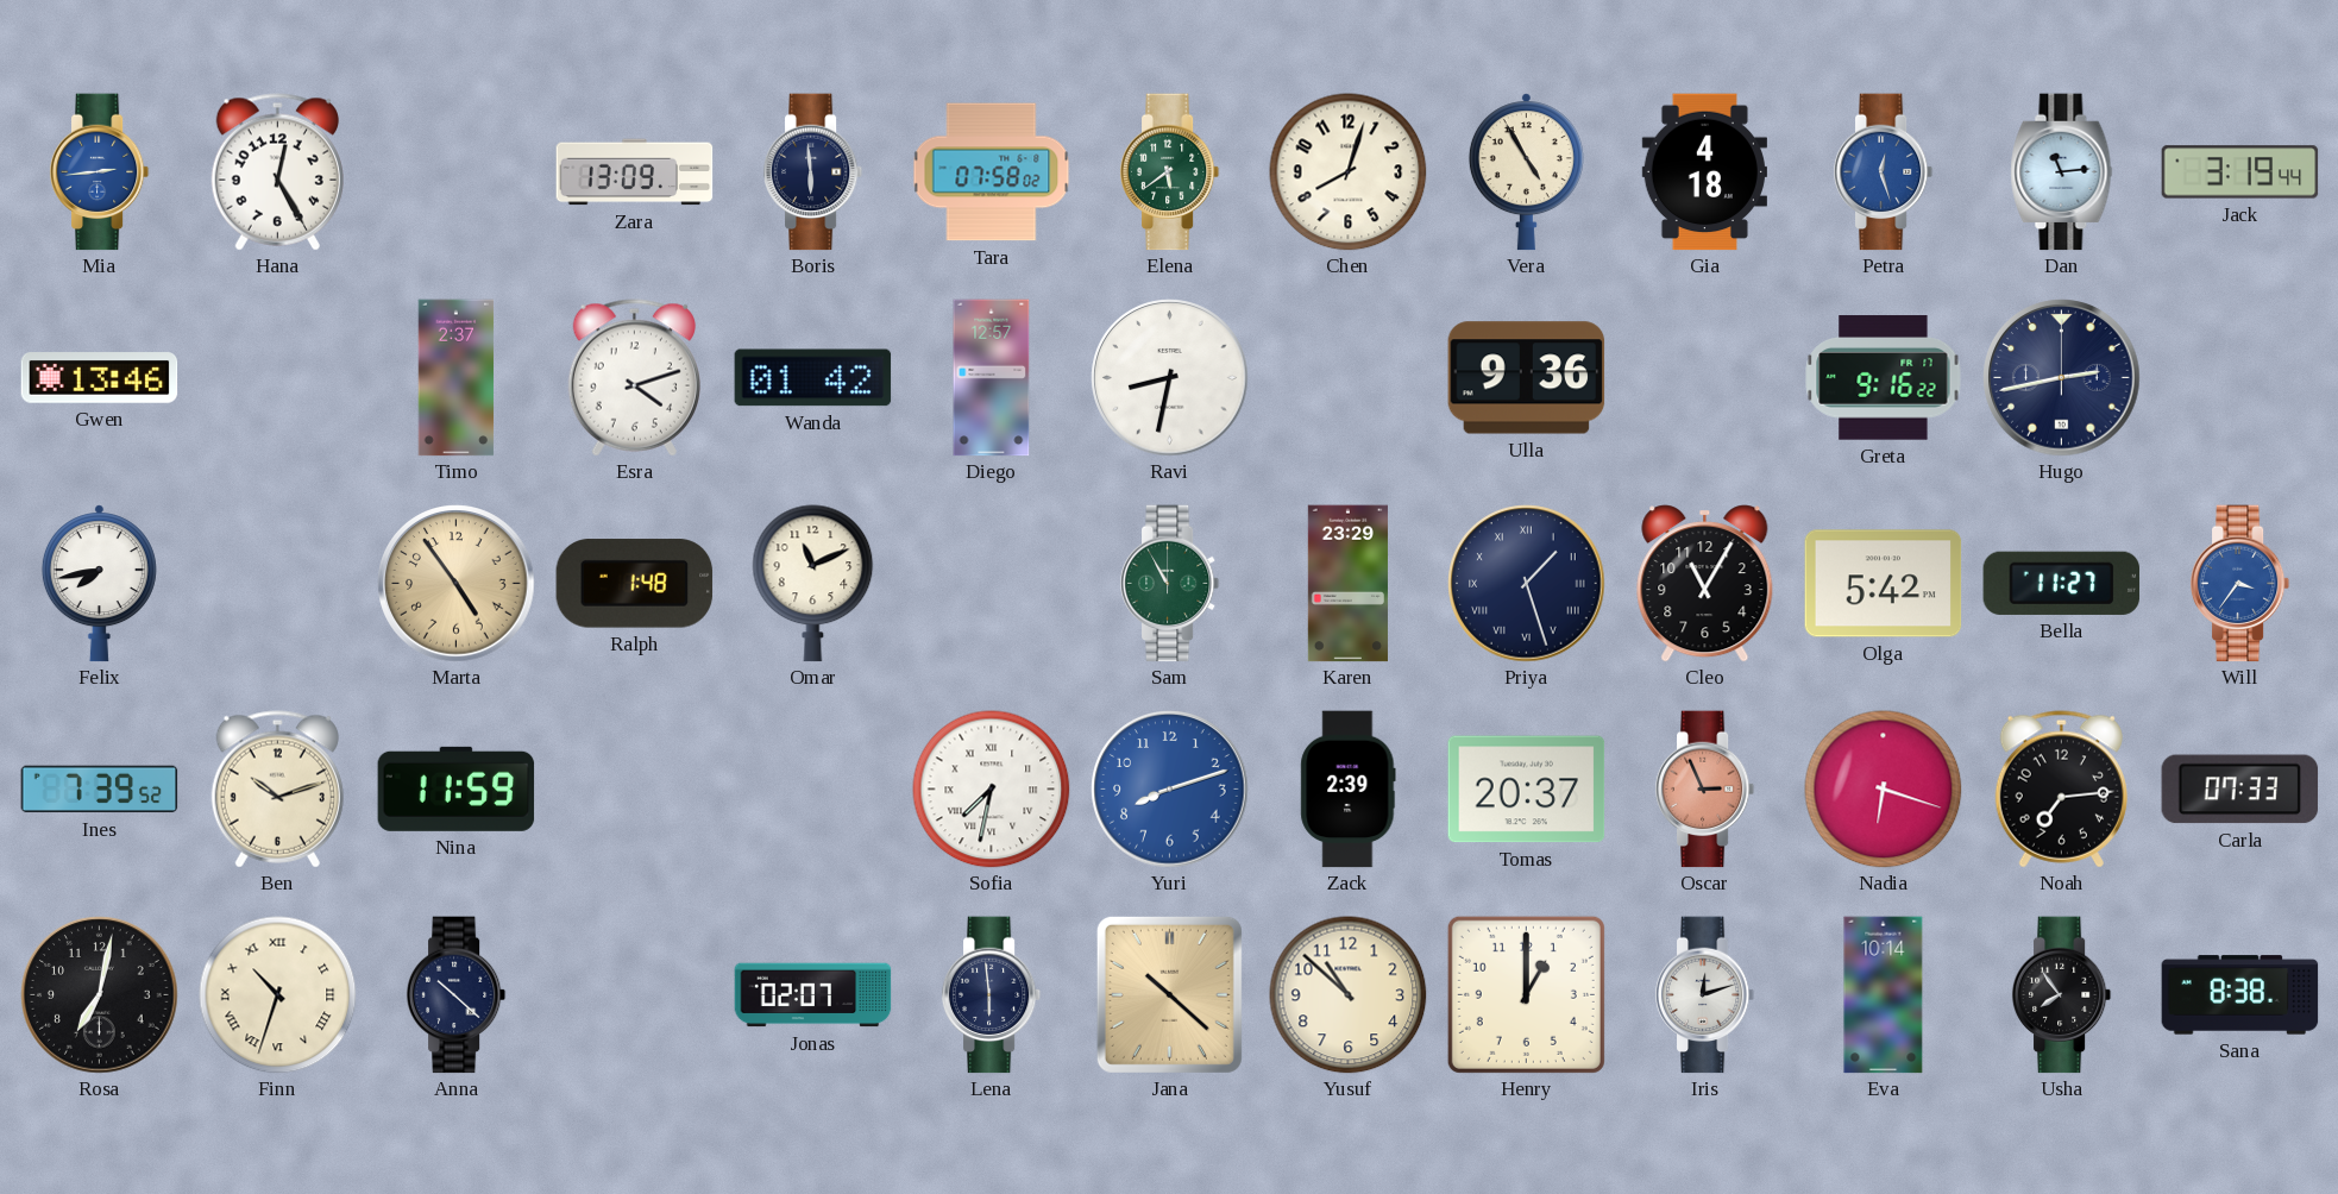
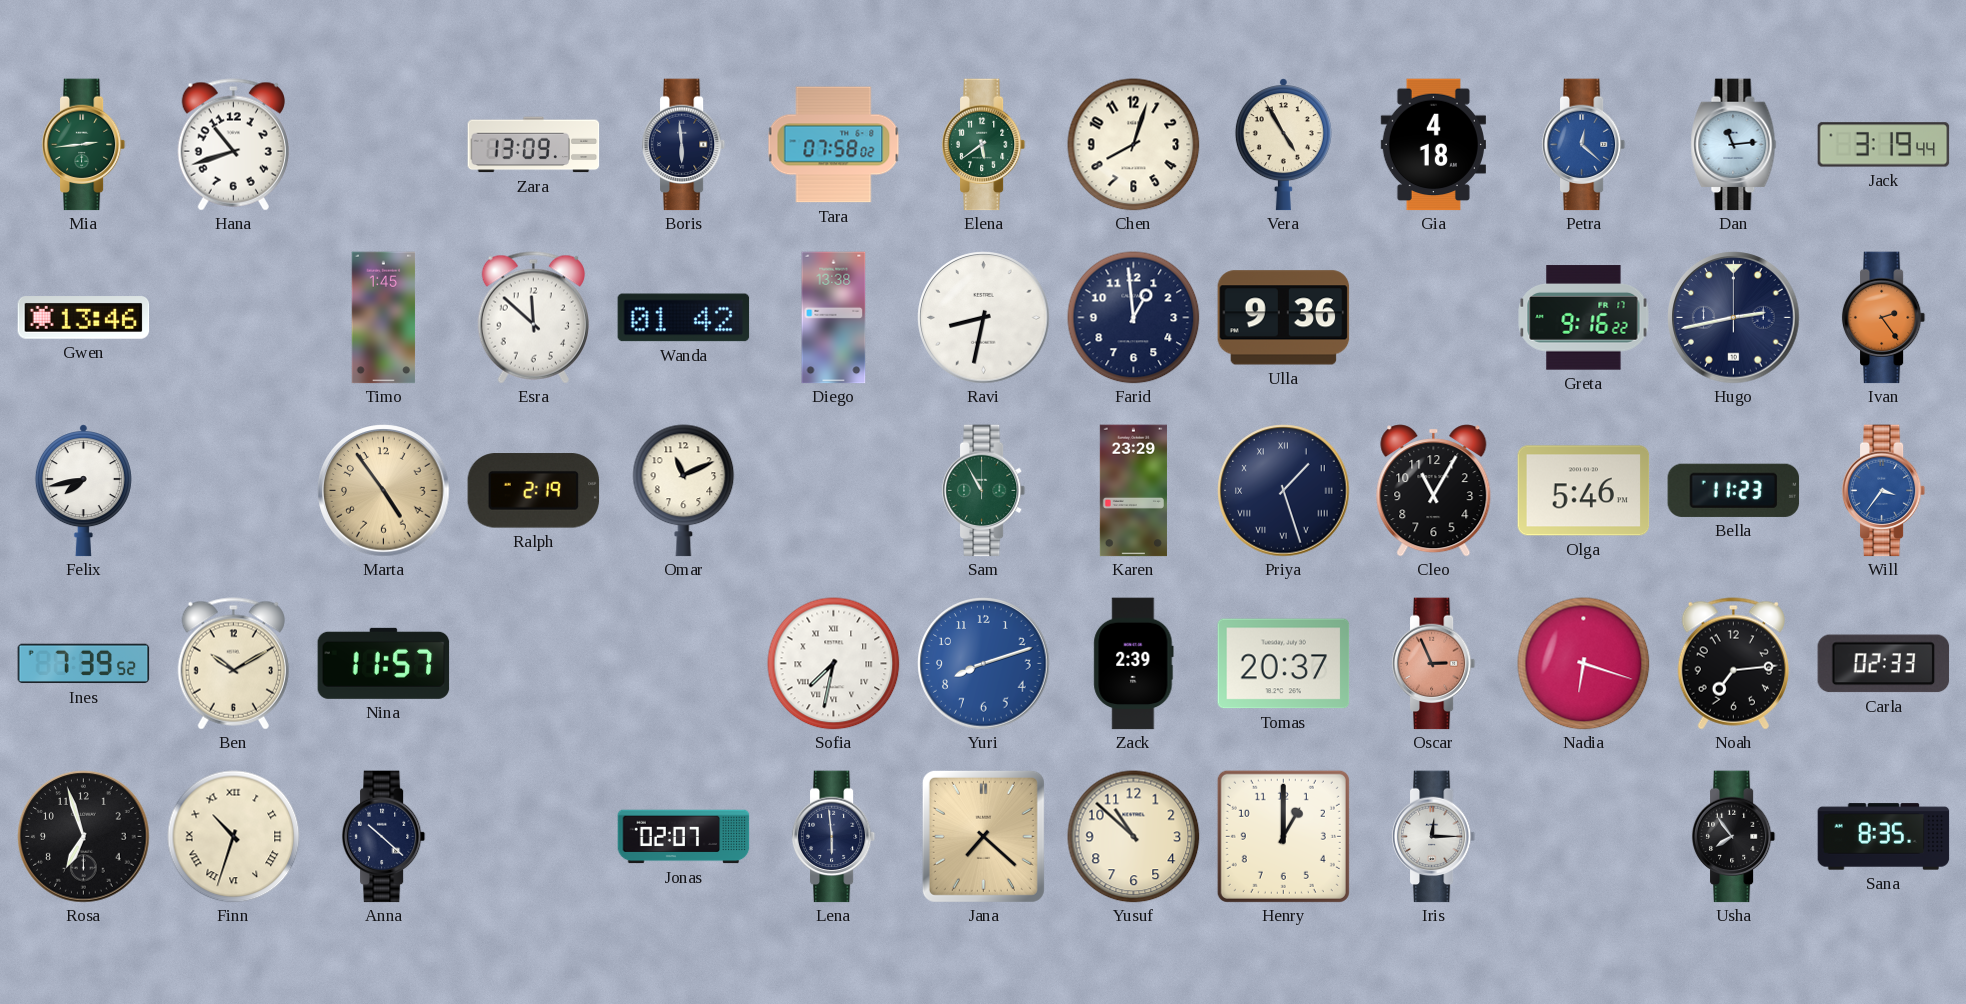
Mia dial: blue -> green (84, 145)
Hana: 12:25 -> 10:42 (233, 145)
Petra: 12:27 -> 12:22 (1584, 145)
Timo: 2:37 -> 1:45 (384, 318)
Esra: 4:12 -> 11:52 (533, 318)
Diego: 12:57 -> 13:38 (834, 318)
Farid: none -> 12:59 (1134, 318)
Ivan: none -> 2:24 (1884, 318)
Ralph: 1:48 -> 2:19 (534, 491)
Olga: 5:42 -> 5:46 (1584, 491)
Bella: 11:27 -> 11:23 (1734, 490)
Ben: 10:12 -> 10:10 (233, 664)
Nina: 11:59 -> 11:57 (384, 663)
Carla: 07:33 -> 02:33 (1884, 664)
Rosa: 7:02 -> 6:57 (84, 837)
Jana: 10:22 -> 7:22 (983, 836)
Iris: 12:12 -> 12:15 (1434, 837)
Eva: 10:14 -> none (1884, 995)
Sana: 8:38 -> 8:35 (1884, 837)
